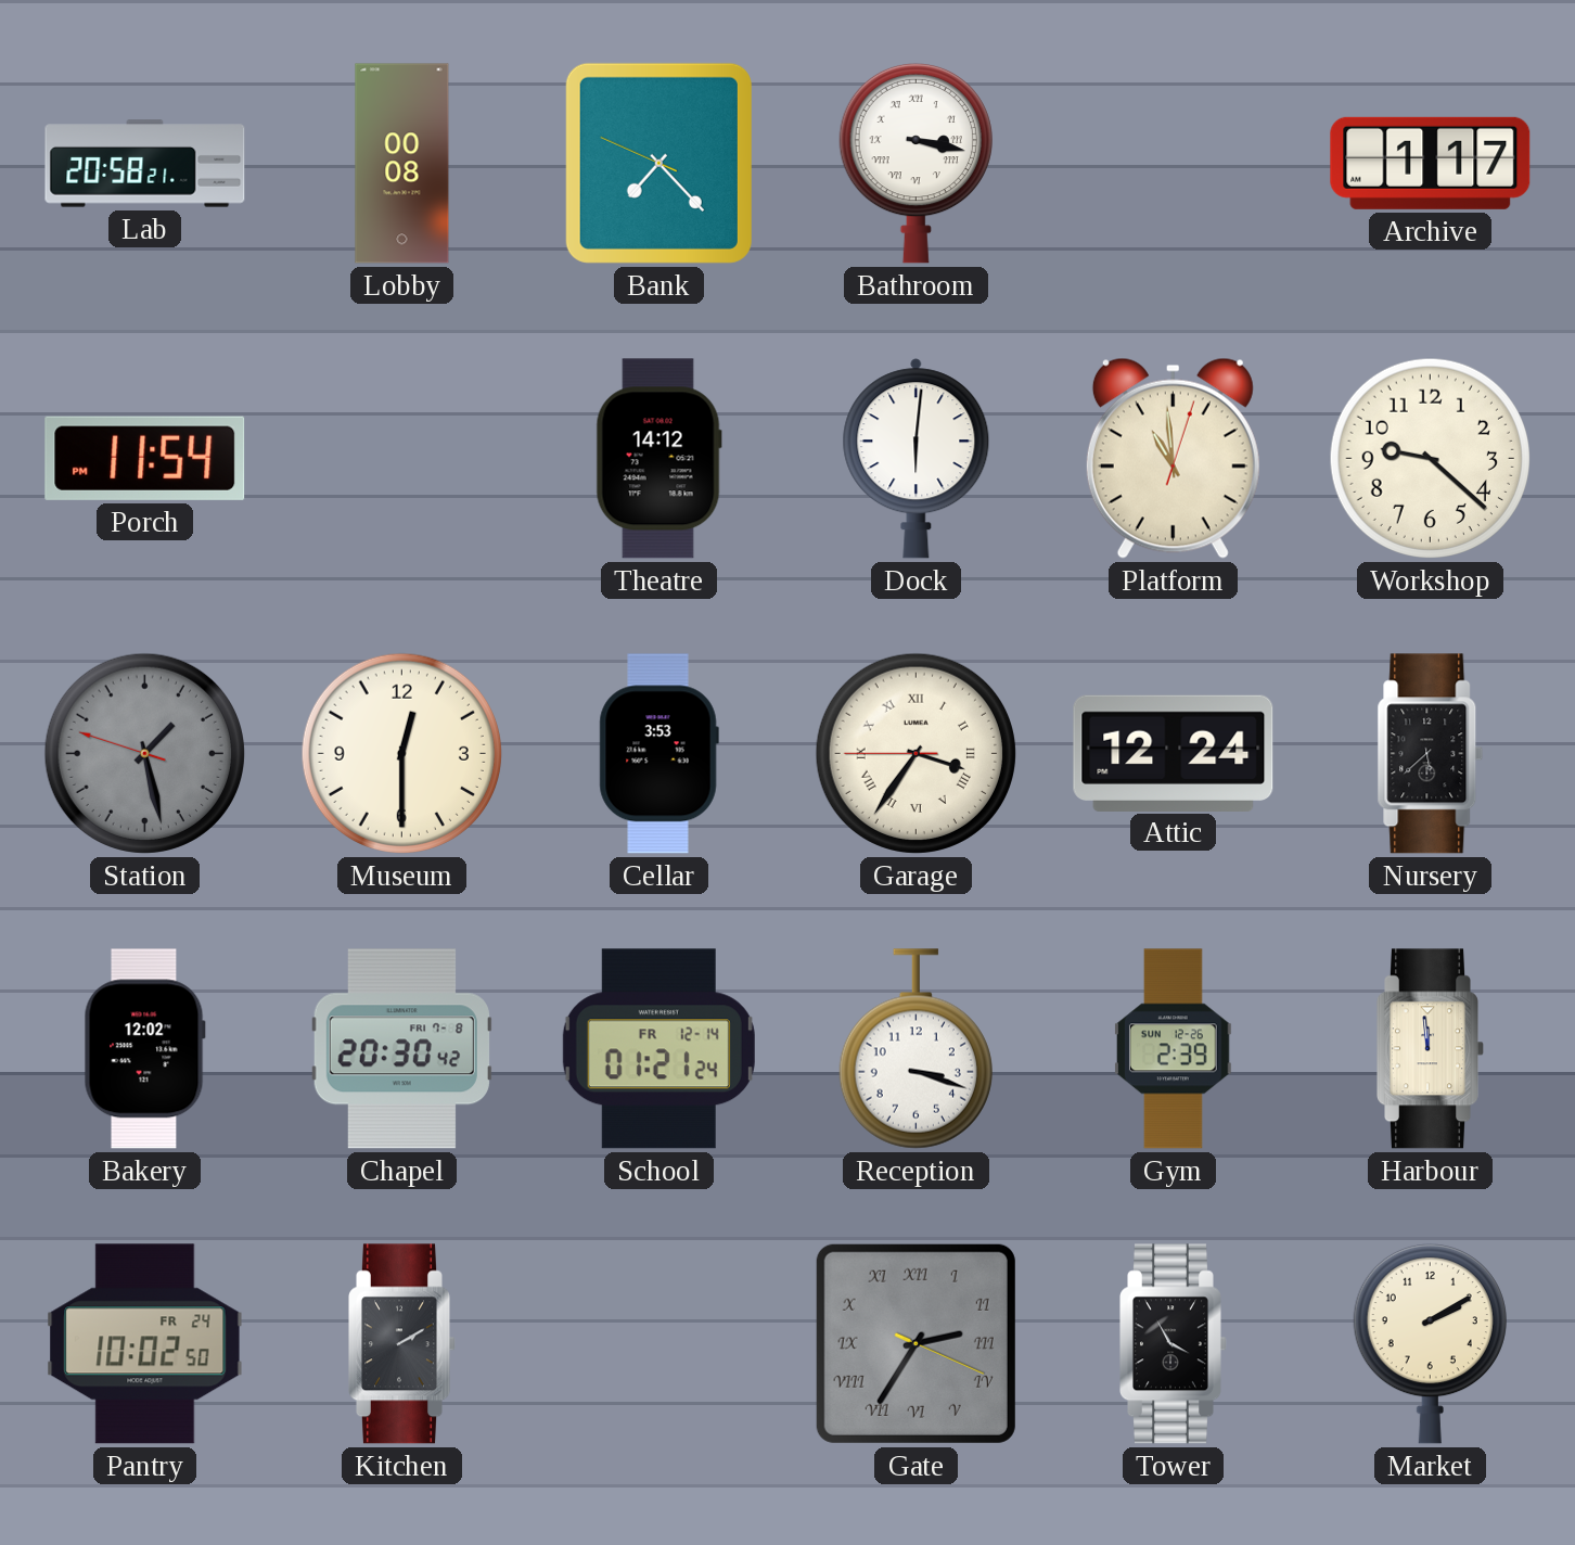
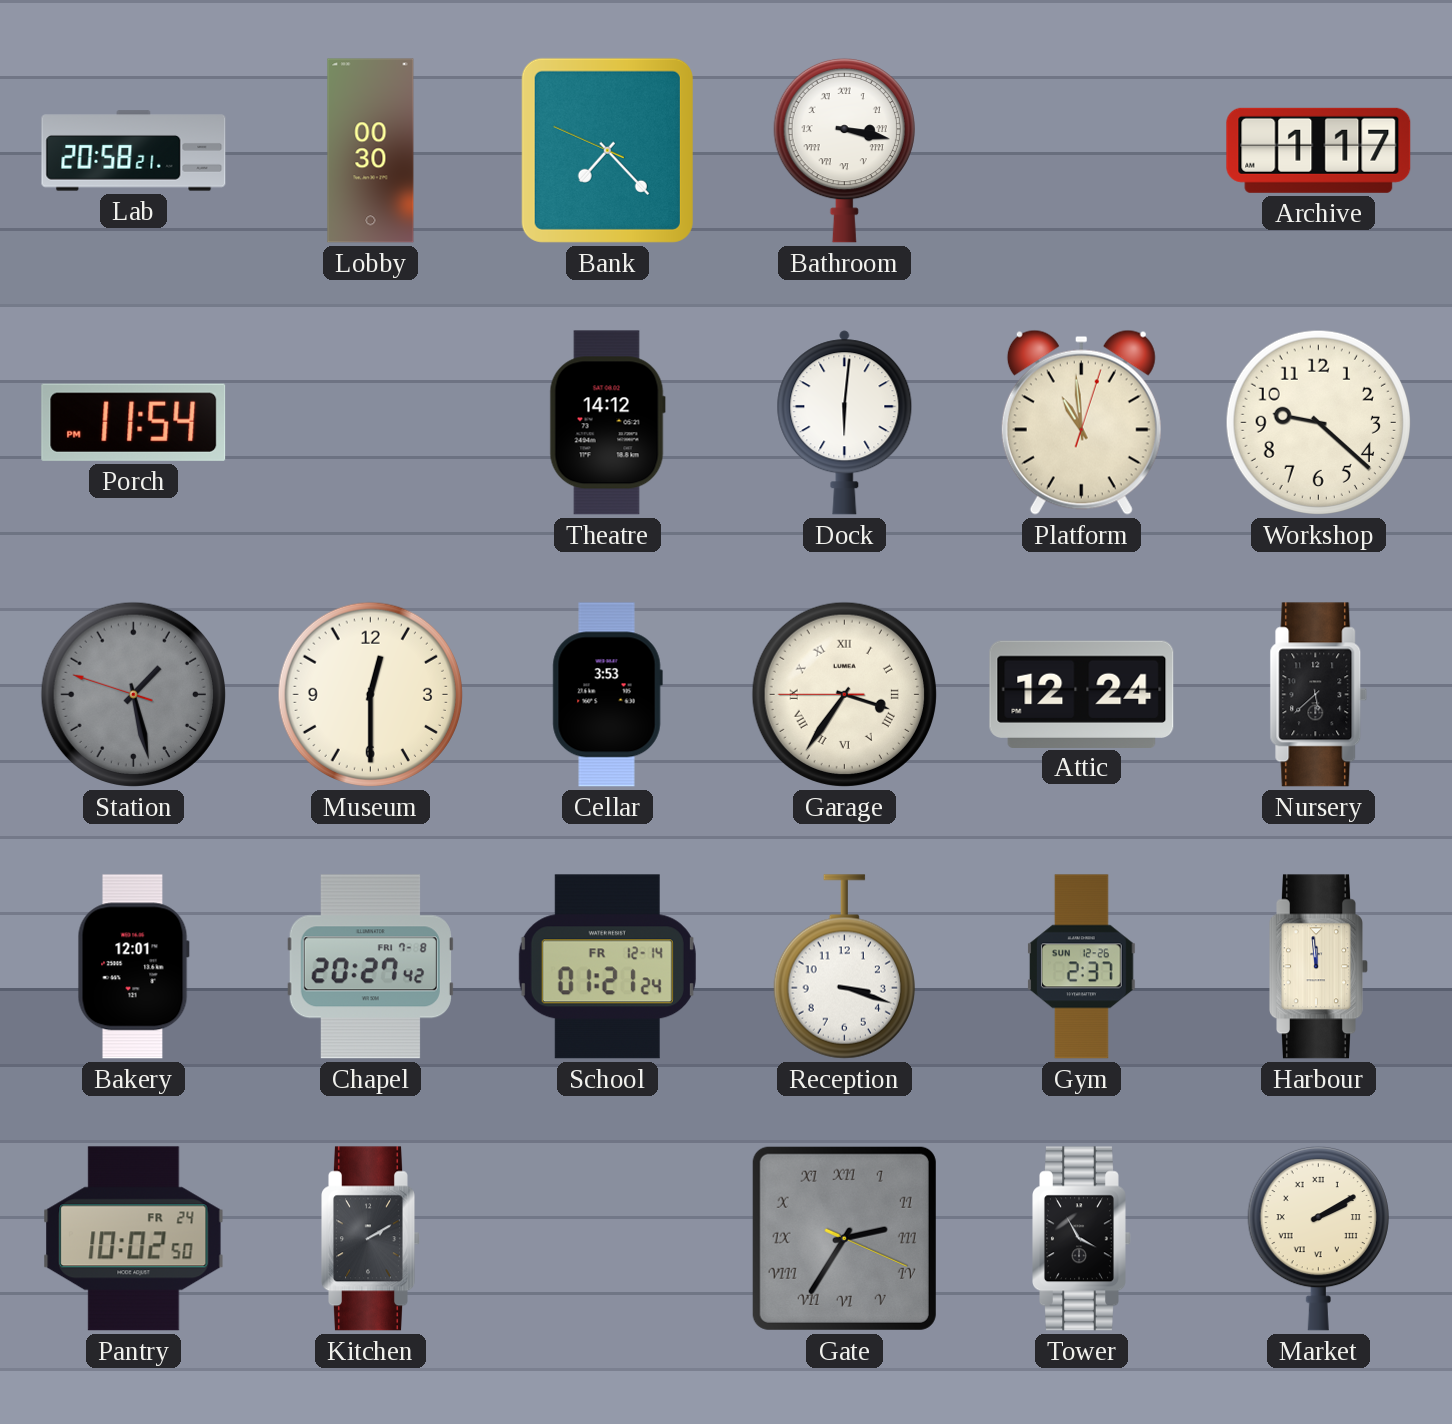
Lobby: 00:08 -> 00:30 (371, 151)
Bakery: 12:02 -> 12:01 (133, 967)
Chapel: 20:30 -> 20:27 (370, 967)
Gym: 2:39 -> 2:37 (1081, 967)
Market numerals: Arabic -> Roman (1318, 1238)
